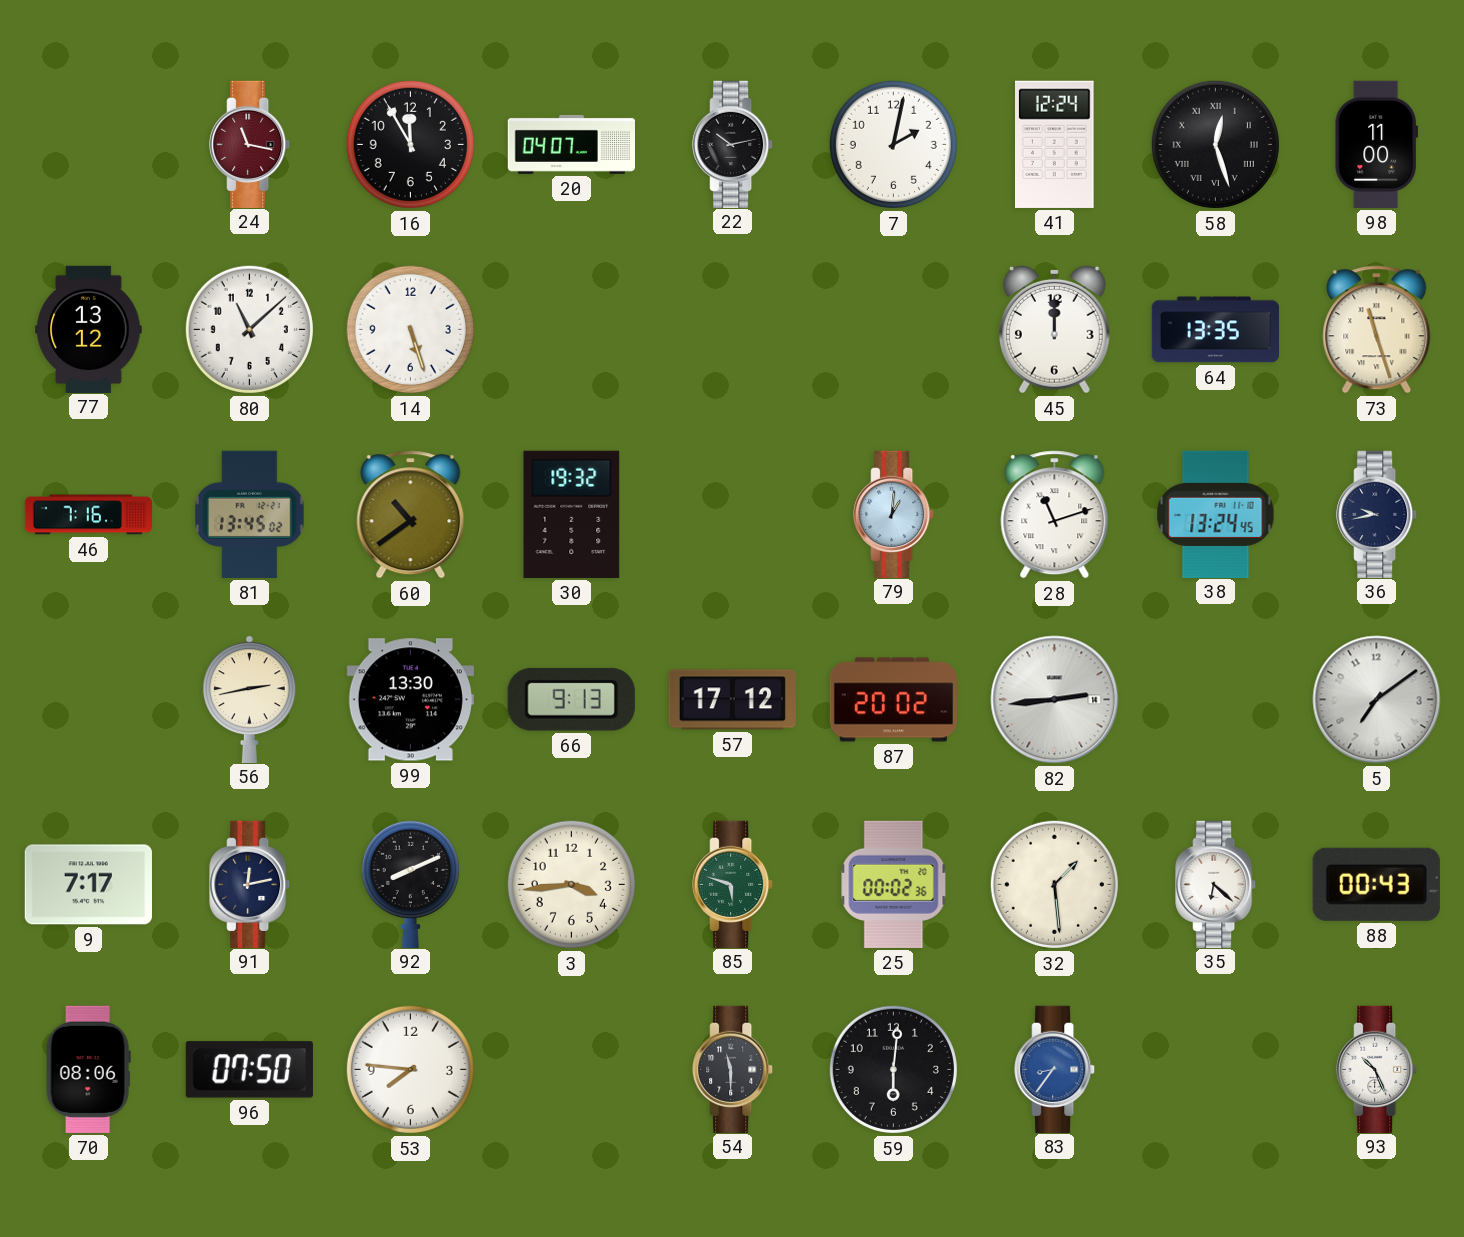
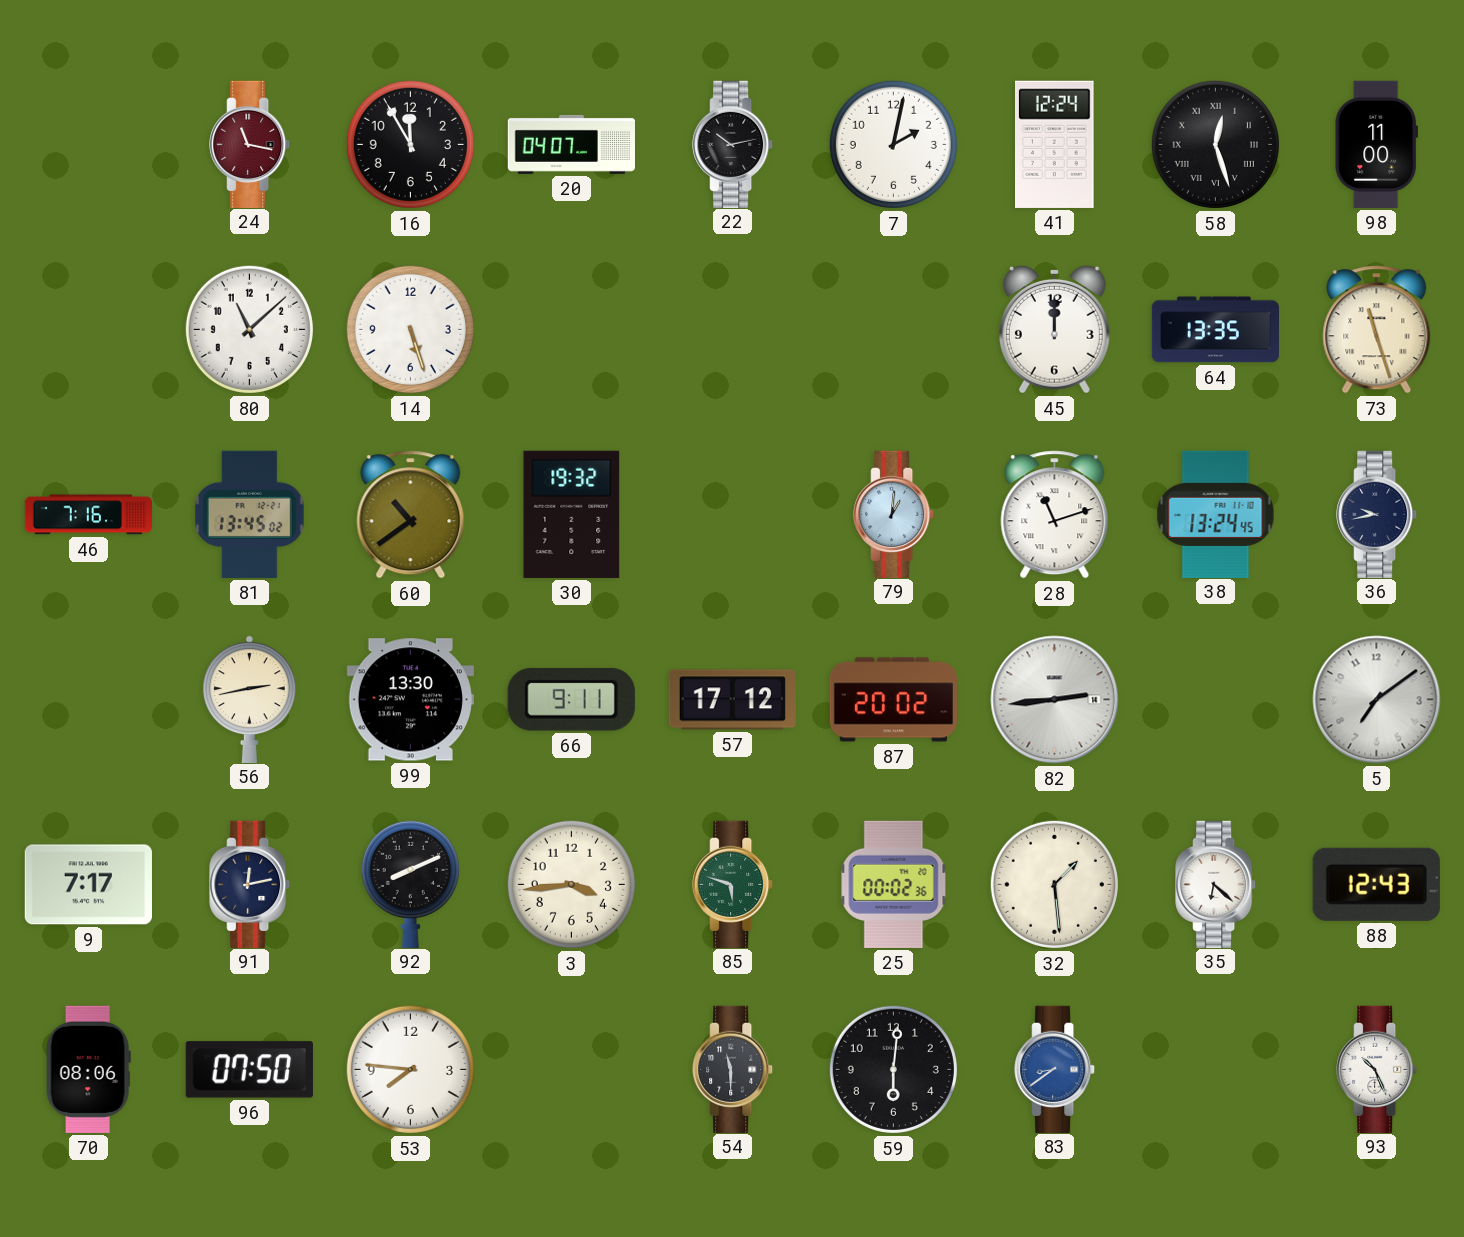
77: 13:12 -> none (89, 329)
66: 9:13 -> 9:11 (571, 699)
88: 00:43 -> 12:43 (1376, 884)
83: 8:36 -> 8:39 (1055, 1069)
